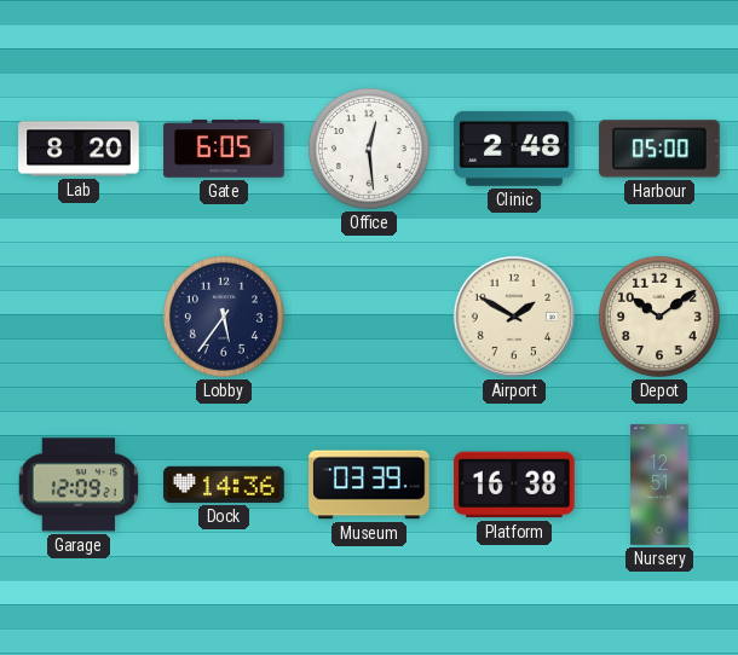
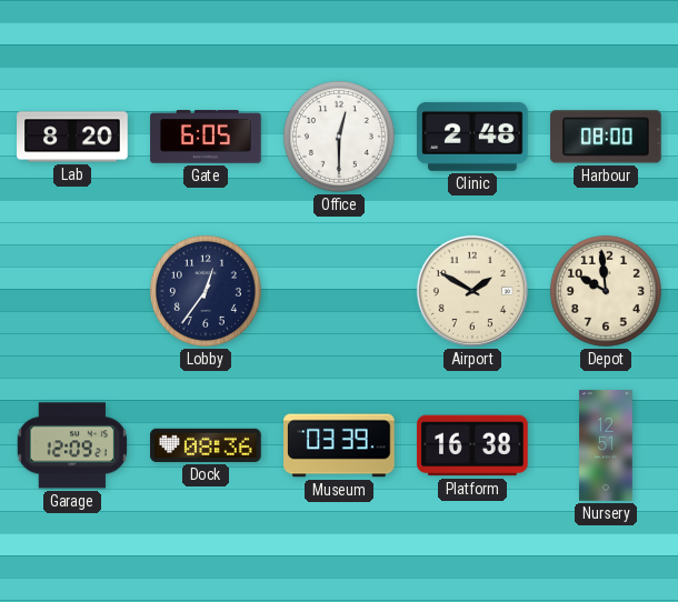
Office: 12:29 -> 12:30 (339, 137)
Harbour: 05:00 -> 08:00 (606, 137)
Lobby: 5:36 -> 12:36 (206, 291)
Depot: 10:09 -> 9:59 (606, 291)
Dock: 14:36 -> 08:36 (206, 445)
